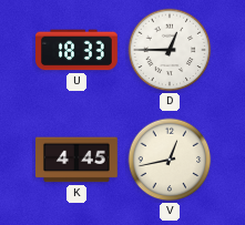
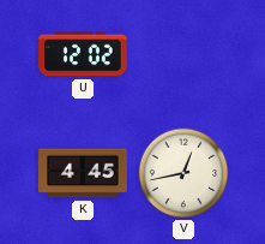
U: 18:33 -> 12:02 (84, 54)
D: 12:45 -> none (170, 50)
